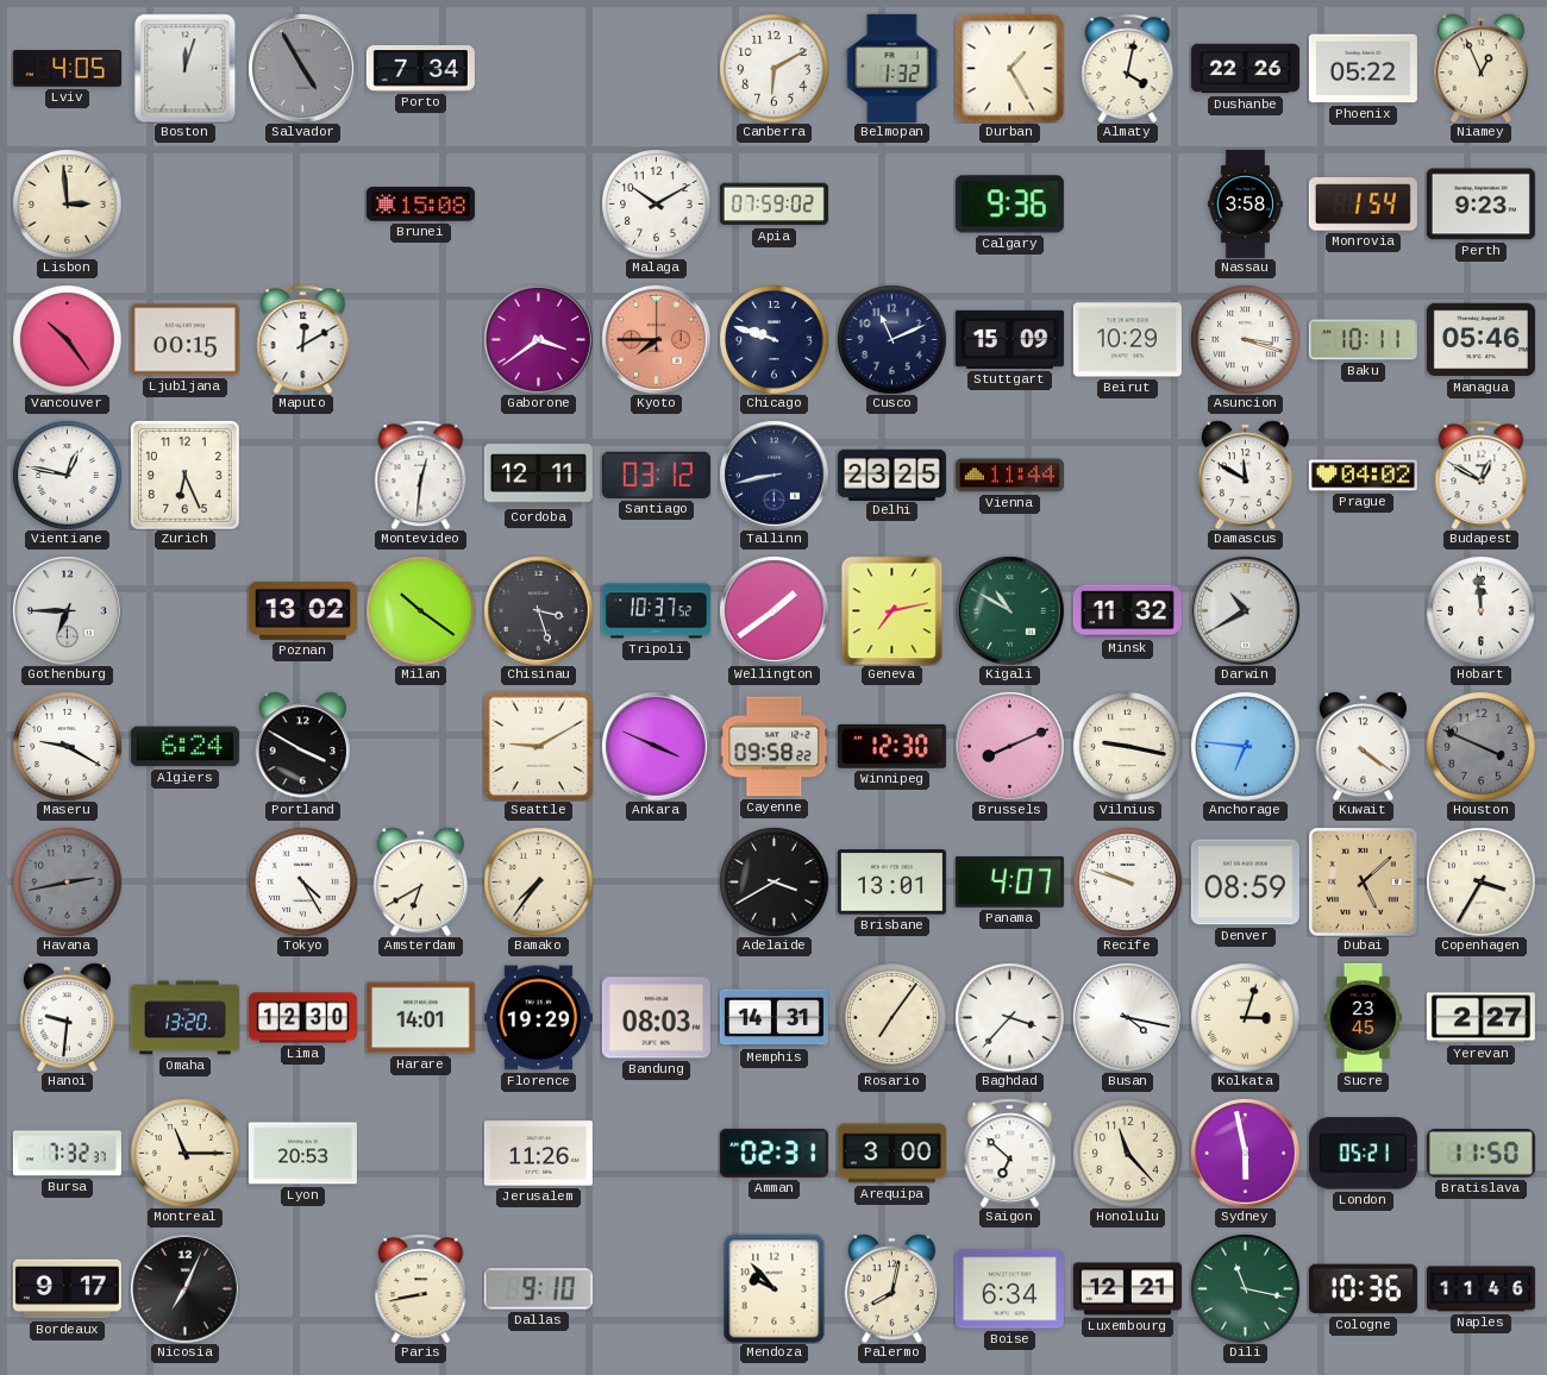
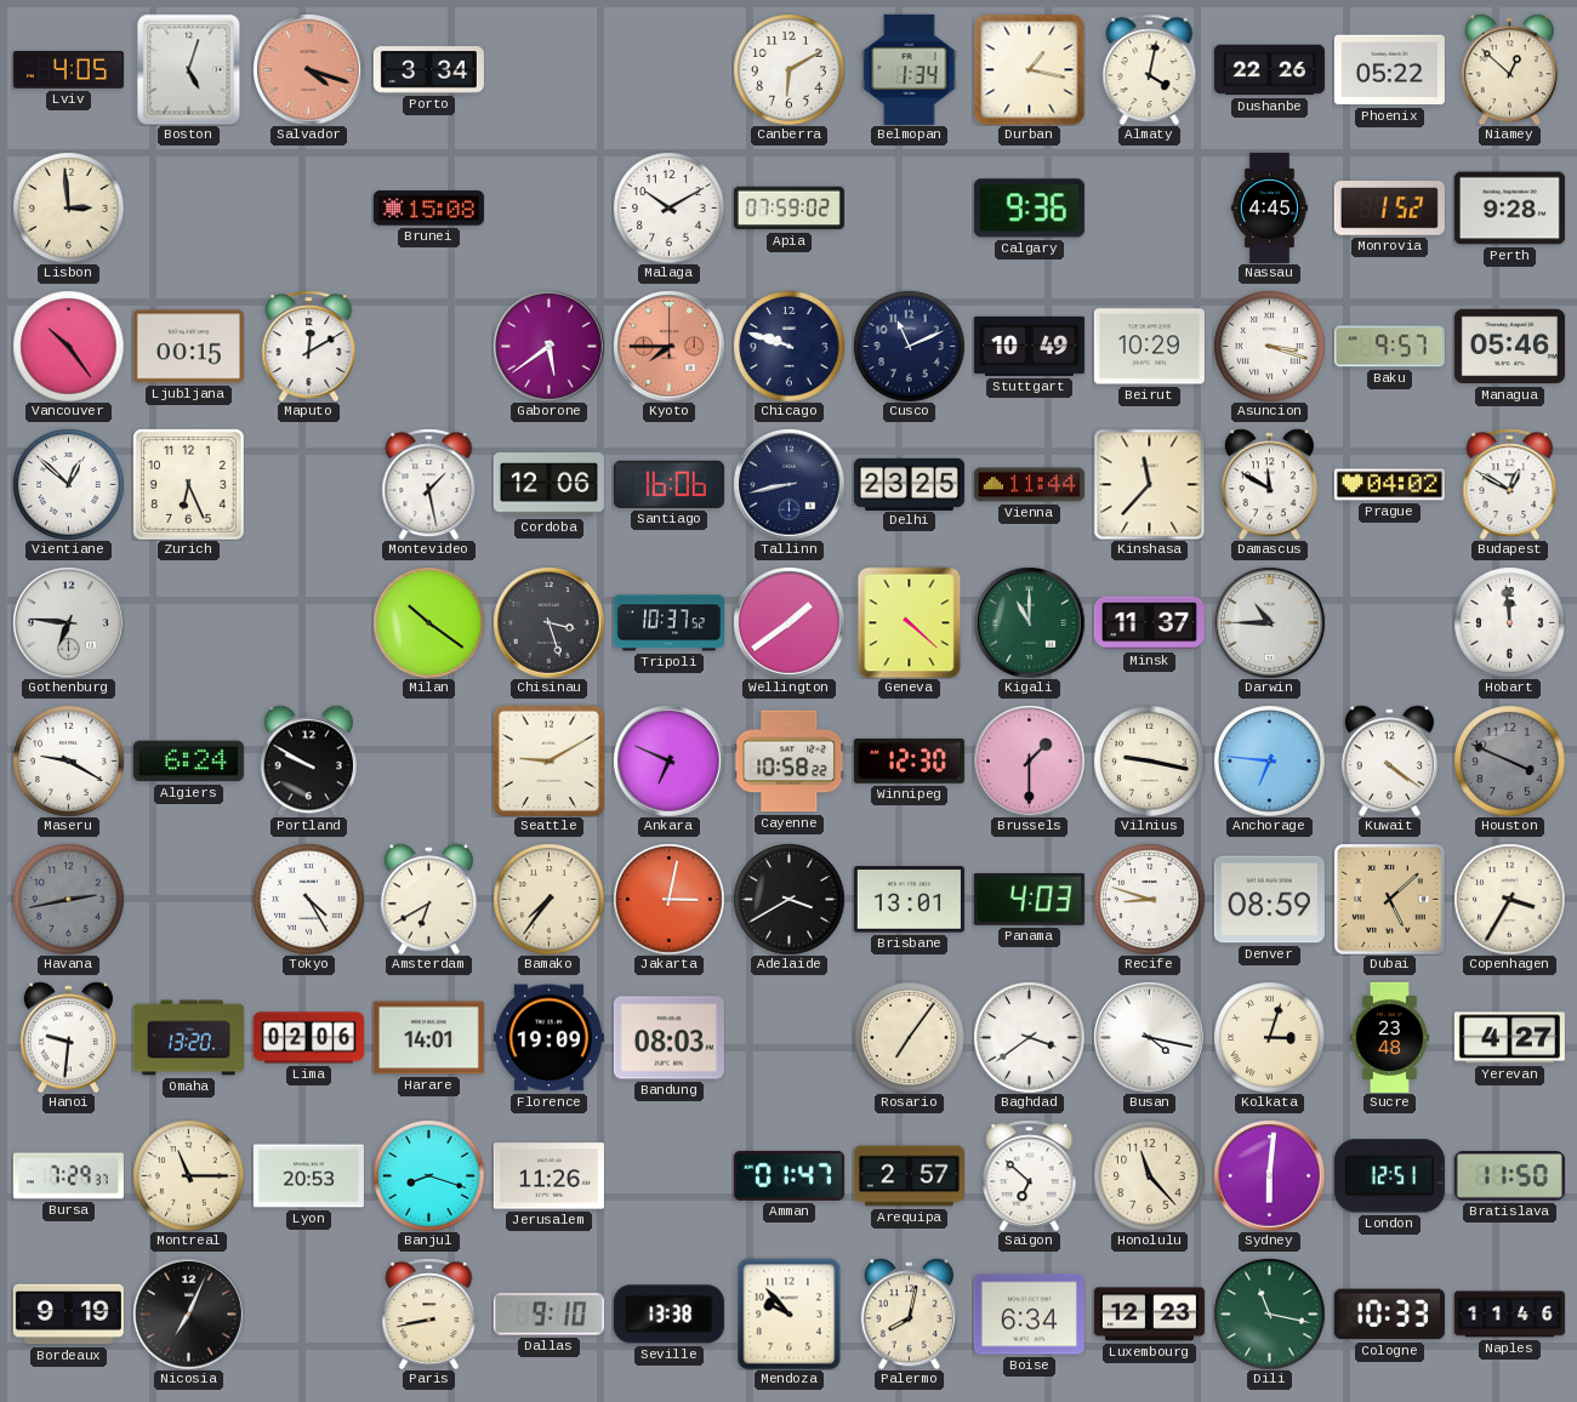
Boston: 12:03 -> 5:03 (189, 69)
Salvador: 4:55 -> 4:18 (309, 70)
Salvador dial: grey -> salmon (309, 70)
Porto: 7:34 -> 3:34 (428, 70)
Belmopan: 1:32 -> 1:34 (910, 69)
Durban: 1:25 -> 1:17 (1029, 69)
Niamey: 12:56 -> 12:52 (1509, 69)
Nassau: 3:58 -> 4:45 (1269, 207)
Monrovia: 1:54 -> 1:52 (1389, 209)
Perth: 9:23 -> 9:28 (1509, 209)
Gaborone: 3:39 -> 5:39 (550, 347)
Stuttgart: 15:09 -> 10:49 (1029, 346)
Baku: 10:11 -> 9:57 (1389, 347)
Vientiane: 12:47 -> 12:52 (68, 484)
Montevideo: 12:31 -> 1:28 (429, 484)
Cordoba: 12:11 -> 12:06 (548, 485)
Santiago: 03:12 -> 16:06 (668, 484)
Kinshasa: none -> 11:37 (1149, 484)
Gothenburg: 6:45 -> 6:46 (69, 623)
Poznan: 13:02 -> none (302, 610)
Geneva: 7:13 -> 4:22 (910, 622)
Kigali: 10:50 -> 11:00 (1030, 623)
Minsk: 11:32 -> 11:37 (1149, 623)
Darwin: 10:40 -> 10:45 (1270, 623)
Portland: 3:50 -> 9:50 (308, 760)
Ankara: 3:49 -> 6:49 (670, 762)
Cayenne: 09:58 -> 10:58 (788, 762)
Brussels: 8:11 -> 1:30 (1030, 762)
Jakarta: none -> 3:02 (668, 899)
Panama: 4:07 -> 4:03 (1029, 899)
Recife: 9:48 -> 8:48 (1149, 899)
Lima: 12:30 -> 02:06 (308, 1038)
Florence: 19:29 -> 19:09 (548, 1038)
Memphis: 14:31 -> none (773, 1018)
Baghdad: 3:37 -> 3:39 (1029, 1037)
Sucre: 23:45 -> 23:48 (1389, 1037)
Yerevan: 2:27 -> 4:27 (1509, 1038)
Bursa: 7:32 -> 7:29 (68, 1176)
Banjul: none -> 8:18 (428, 1175)
Amman: 02:31 -> 01:47 (788, 1175)
Arequipa: 3:00 -> 2:57 (909, 1176)
Sydney: 5:58 -> 6:01 (1270, 1176)
London: 05:21 -> 12:51 (1389, 1176)
Bordeaux: 9:17 -> 9:19 (68, 1315)
Seville: none -> 13:38 (668, 1315)
Luxembourg: 12:21 -> 12:23 (1149, 1315)
Cologne: 10:36 -> 10:33 (1389, 1315)
